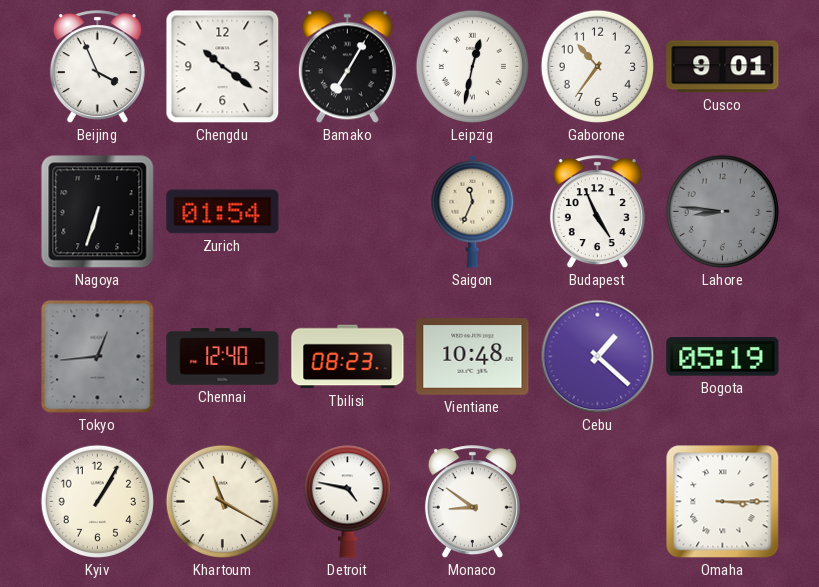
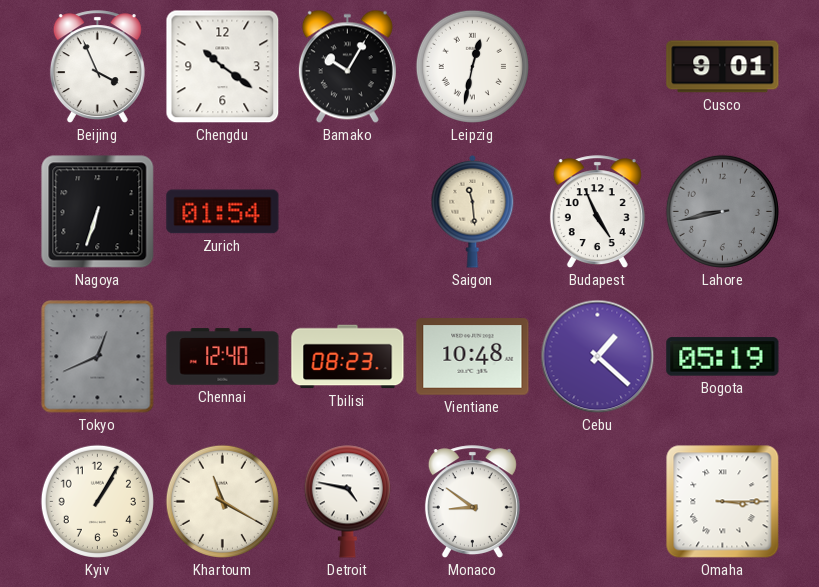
Bamako: 7:05 -> 10:05 (347, 67)
Gaborone: 10:36 -> none (597, 66)
Saigon: 11:34 -> 11:29 (473, 211)
Lahore: 8:46 -> 8:43 (722, 211)
Tokyo: 12:44 -> 12:41 (98, 357)
